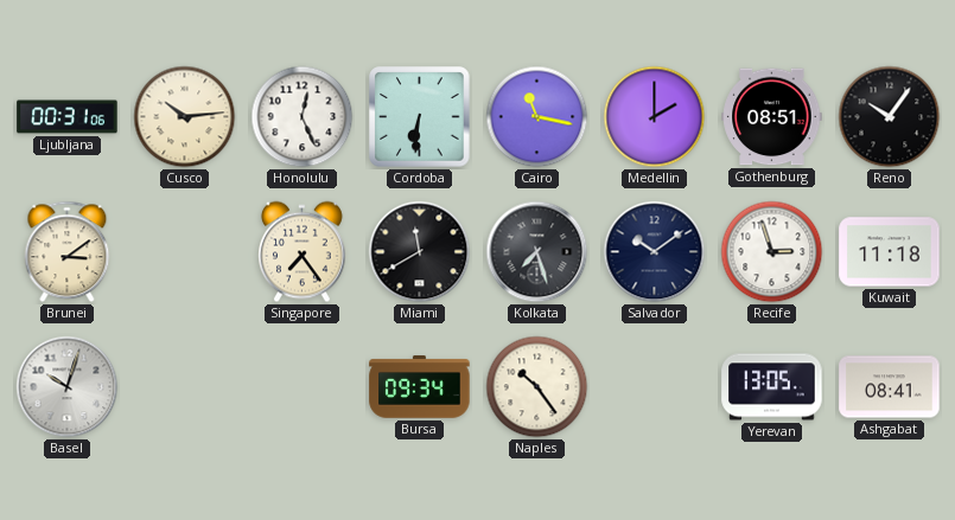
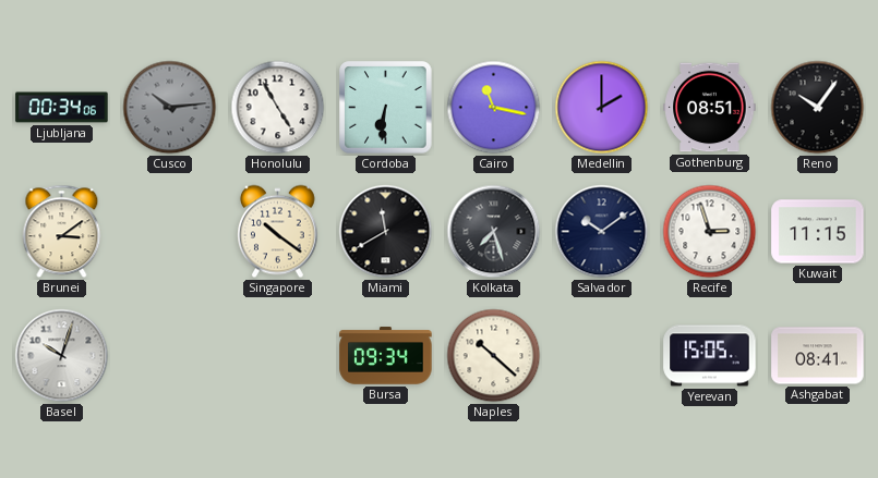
Ljubljana: 00:31 -> 00:34 (62, 108)
Cusco dial: cream -> grey (170, 108)
Honolulu: 12:26 -> 4:55 (278, 108)
Singapore: 7:24 -> 10:21 (278, 232)
Kuwait: 11:18 -> 11:15 (818, 232)
Naples: 10:24 -> 10:22 (494, 356)
Yerevan: 13:05 -> 15:05 (710, 356)
